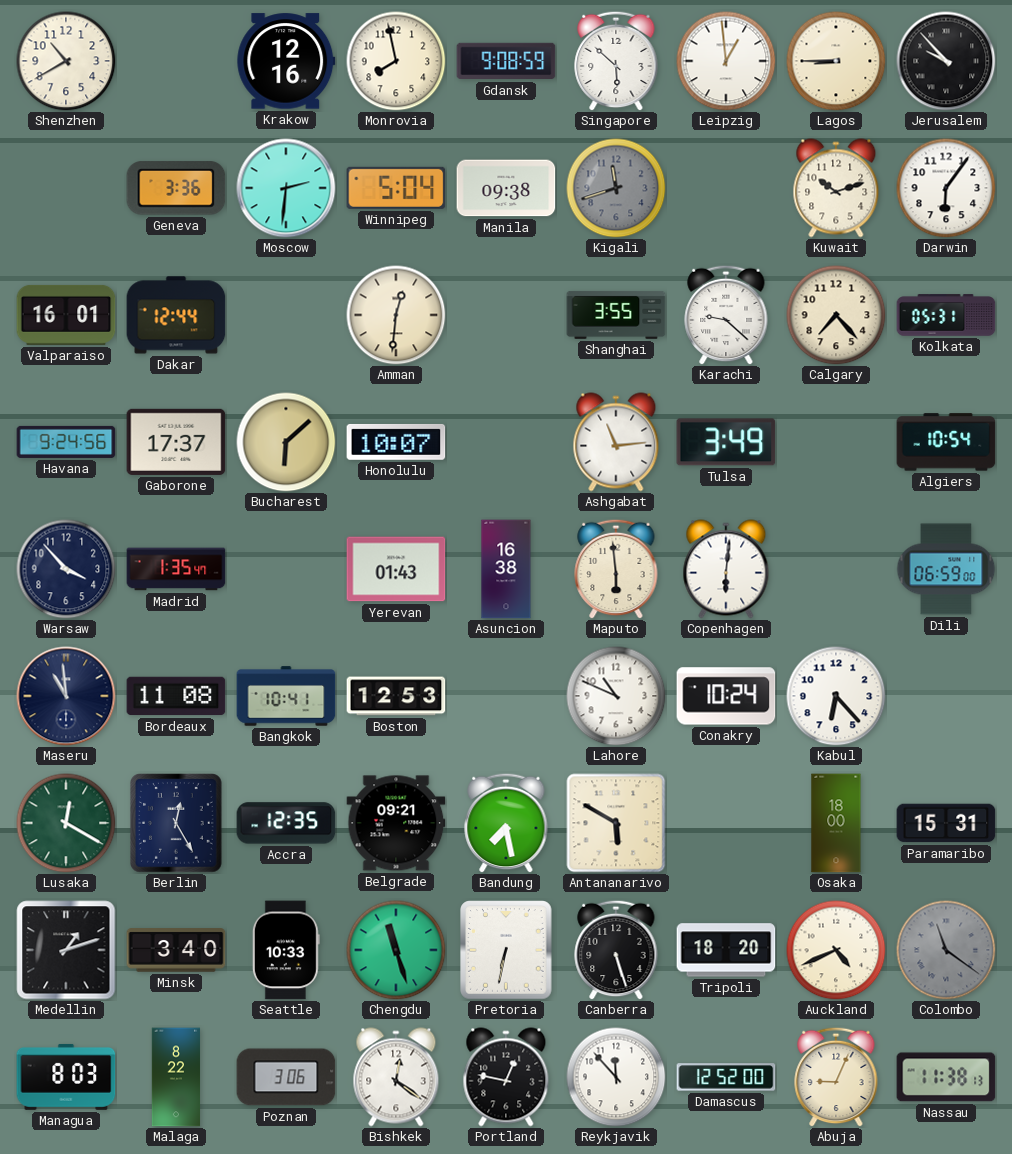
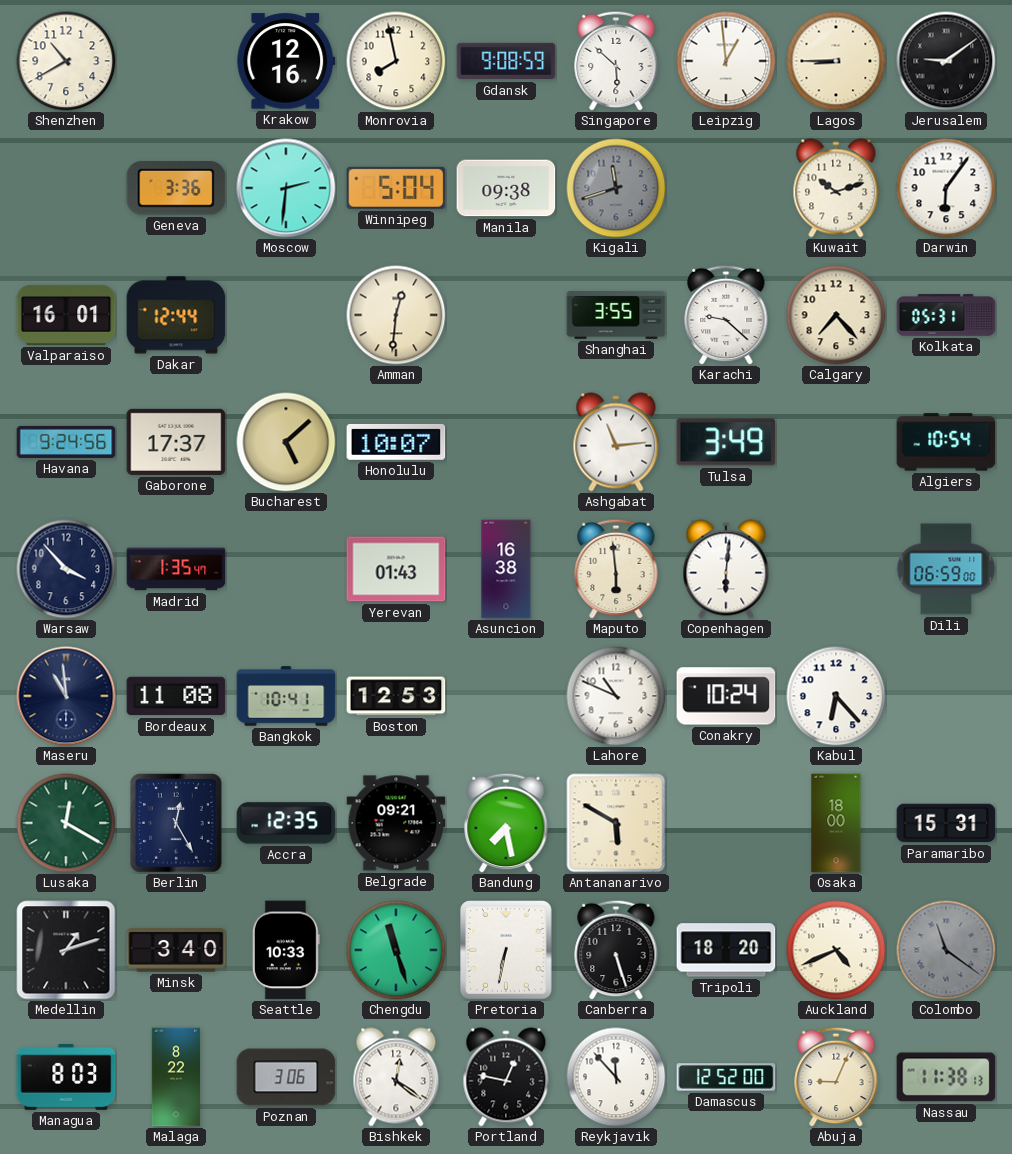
Jerusalem: 9:53 -> 9:09 (946, 61)
Bucharest: 6:08 -> 5:08 (286, 442)
